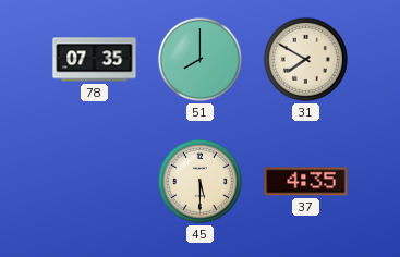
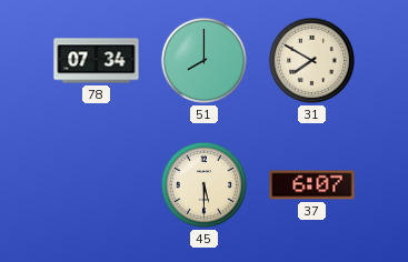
78: 07:35 -> 07:34 (97, 61)
37: 4:35 -> 6:07 (312, 185)
